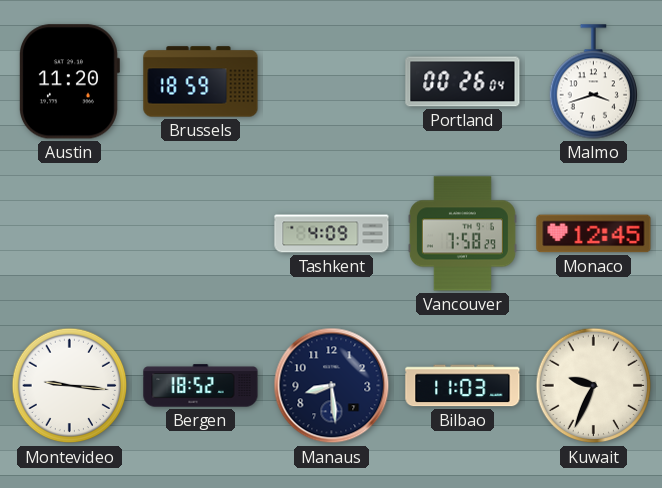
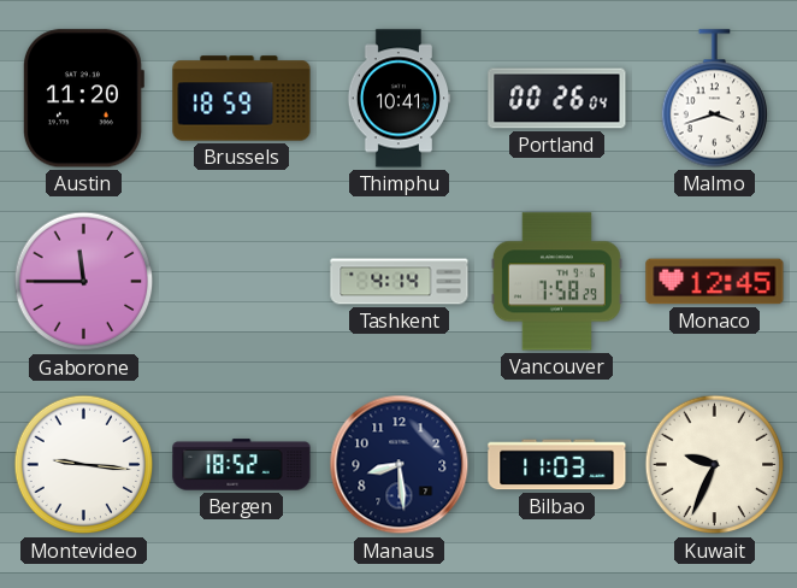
Thimphu: none -> 10:41 (398, 99)
Gaborone: none -> 11:45 (84, 282)
Tashkent: 4:09 -> 4:14 (400, 282)
